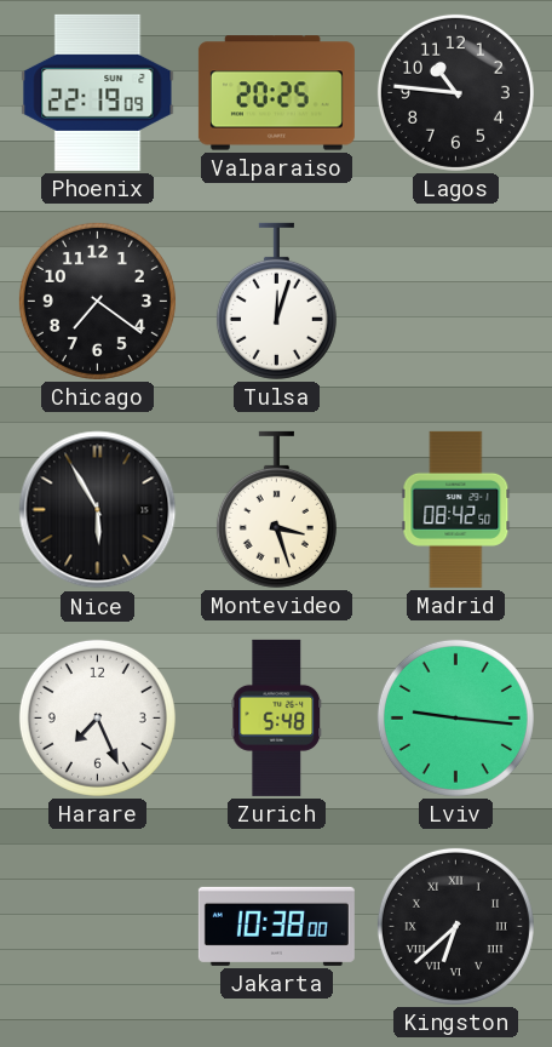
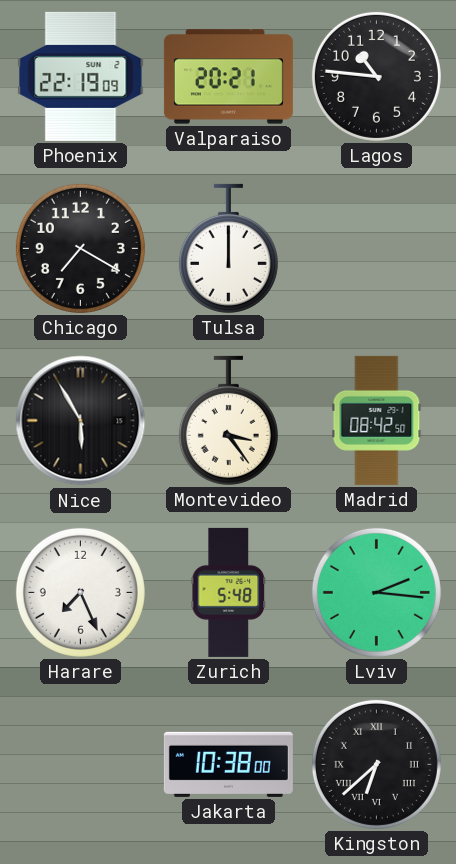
Valparaiso: 20:25 -> 20:21 (228, 77)
Chicago: 7:21 -> 7:20 (80, 248)
Tulsa: 12:03 -> 12:00 (228, 248)
Montevideo: 3:27 -> 3:24 (228, 420)
Lviv: 9:16 -> 2:16 (376, 592)
